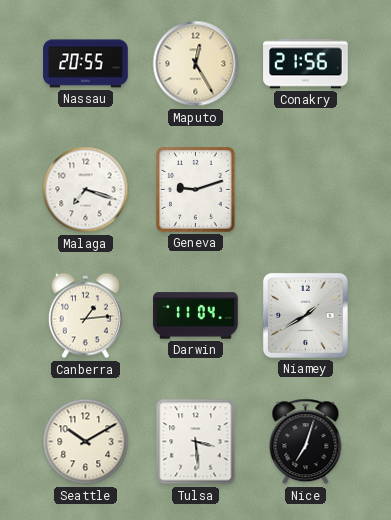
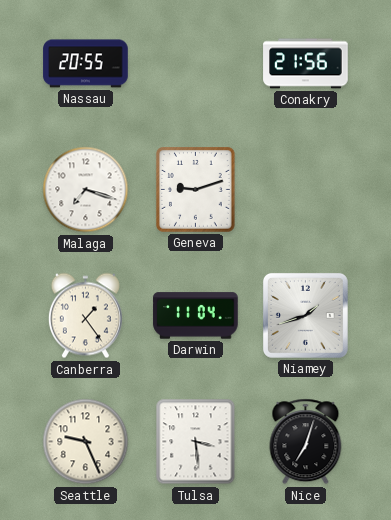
Maputo: 12:25 -> none (196, 64)
Canberra: 1:14 -> 1:24 (85, 316)
Niamey: 1:40 -> 1:42 (305, 315)
Seattle: 10:10 -> 9:26 (86, 442)
